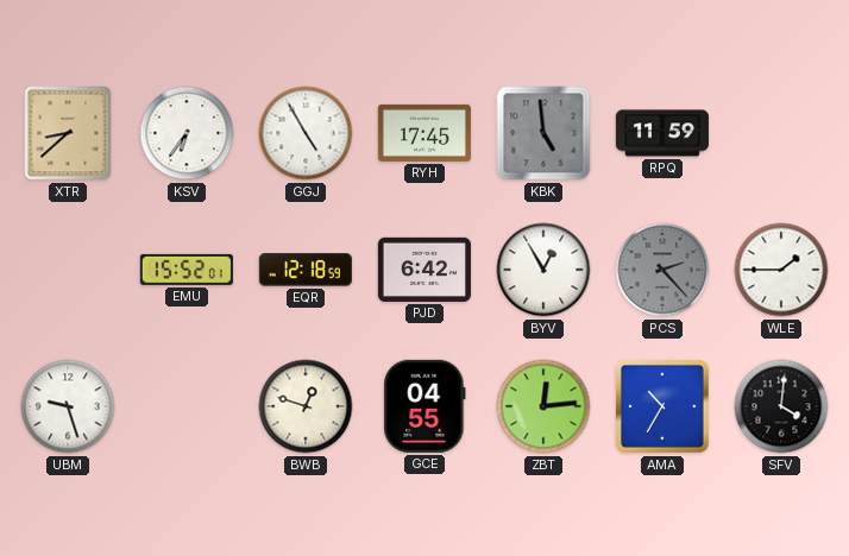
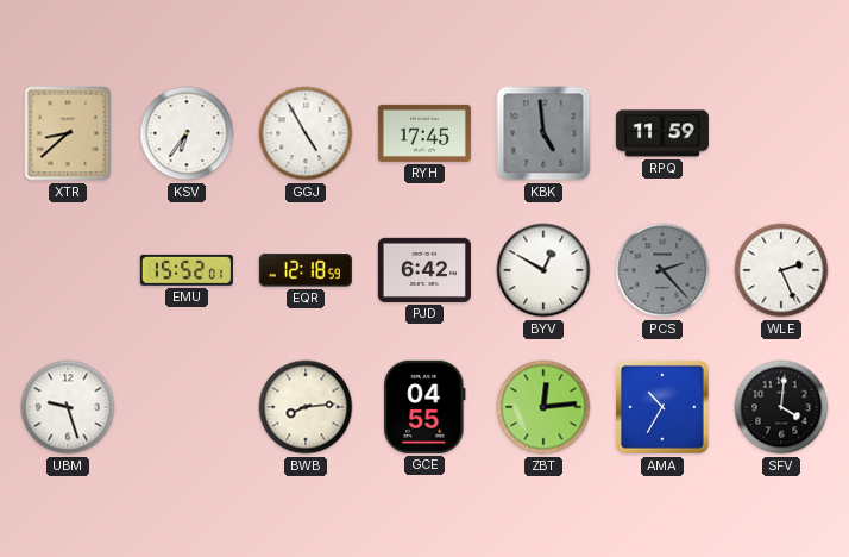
BYV: 12:55 -> 12:50 (543, 270)
WLE: 1:45 -> 2:26 (781, 270)
BWB: 12:48 -> 8:14 (306, 407)
